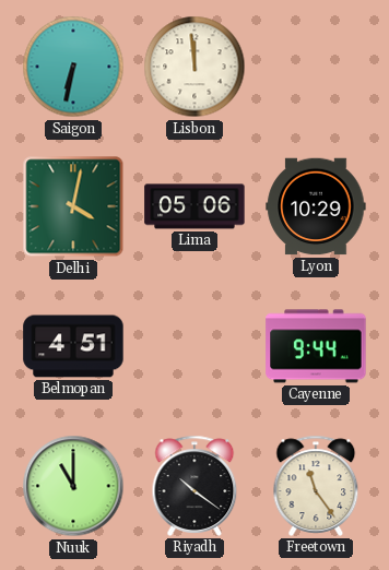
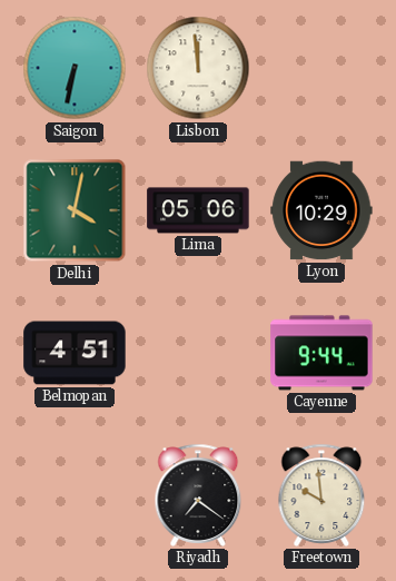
Nuuk: 11:00 -> none (73, 486)
Riyadh: 10:21 -> 7:21 (198, 495)
Freetown: 11:24 -> 9:59 (321, 495)
